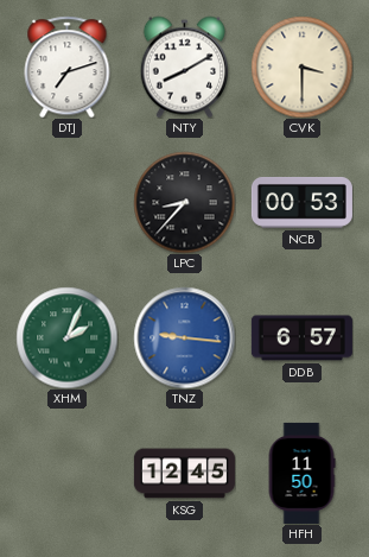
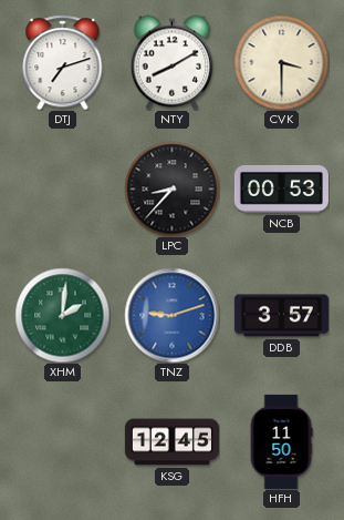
XHM: 2:04 -> 2:01 (62, 315)
TNZ: 9:16 -> 9:12 (171, 315)
DDB: 6:57 -> 3:57 (281, 316)
